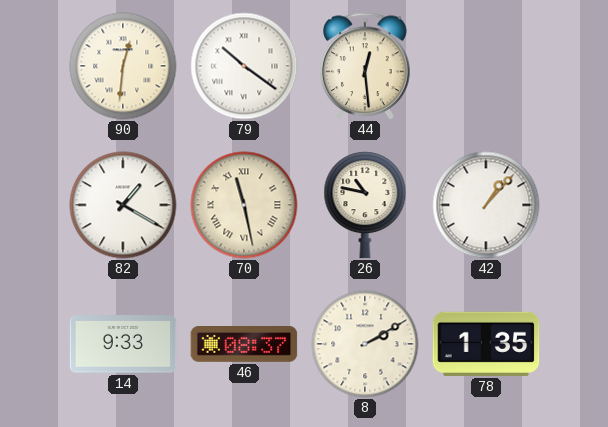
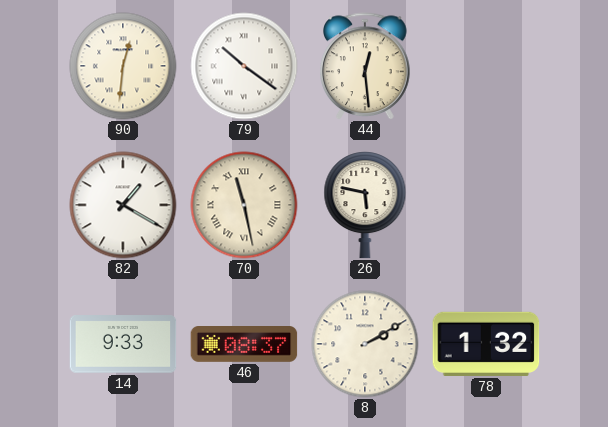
26: 10:47 -> 5:47 (365, 205)
42: 1:07 -> none (486, 205)
78: 1:35 -> 1:32 (486, 344)
